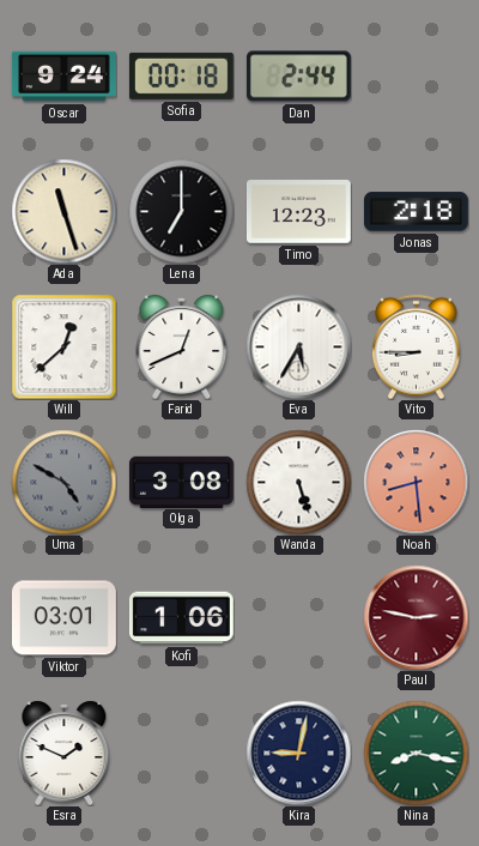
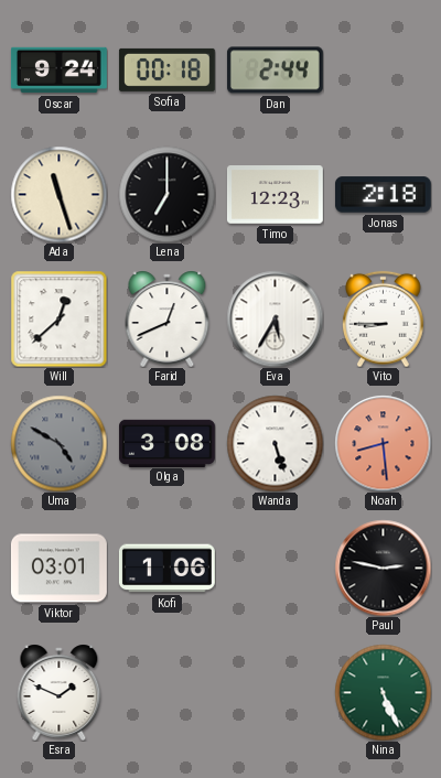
Paul dial: burgundy -> black (383, 568)
Kira: 9:02 -> none (298, 753)
Nina: 8:17 -> 5:26 (383, 692)
